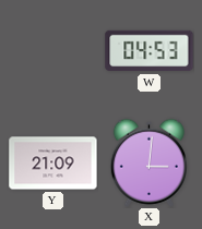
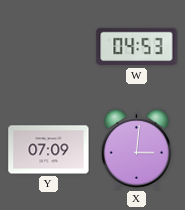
Y: 21:09 -> 07:09 (49, 150)
